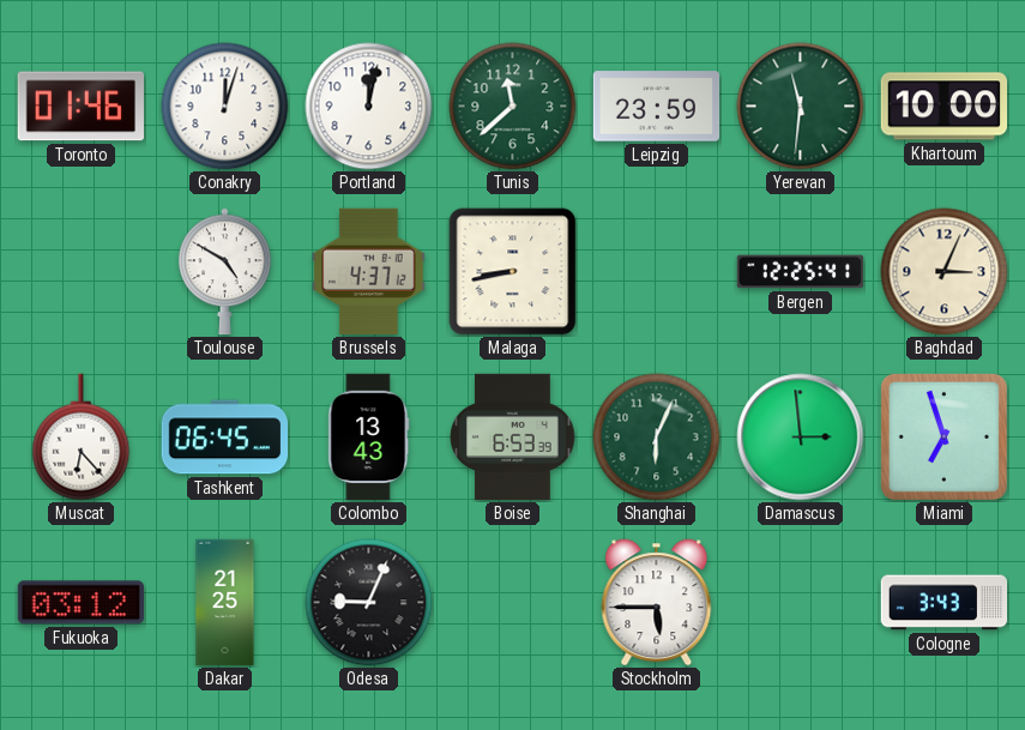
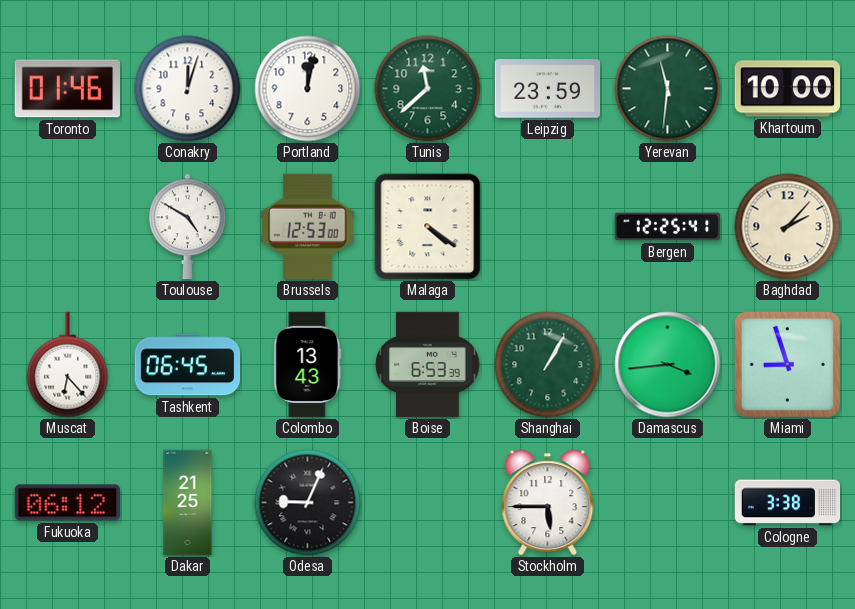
Brussels: 4:37 -> 12:53 (308, 227)
Malaga: 8:43 -> 4:21 (428, 227)
Baghdad: 3:04 -> 2:07 (788, 227)
Shanghai: 6:04 -> 1:05 (548, 365)
Damascus: 2:59 -> 3:44 (668, 365)
Miami: 6:57 -> 8:57 (787, 364)
Fukuoka: 03:12 -> 06:12 (67, 503)
Cologne: 3:43 -> 3:38 (788, 503)
